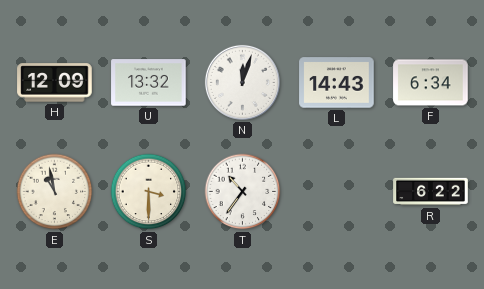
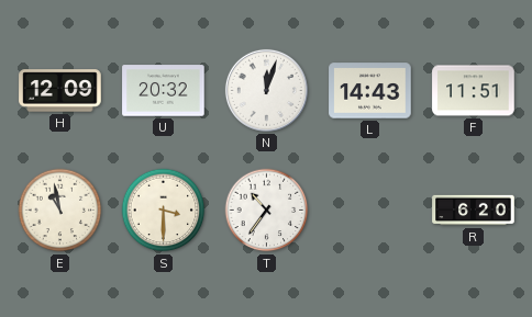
U: 13:32 -> 20:32 (164, 91)
F: 6:34 -> 11:51 (474, 91)
R: 6:22 -> 6:20 (474, 211)
